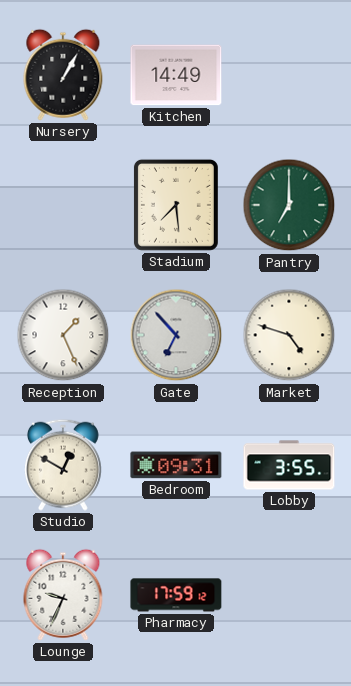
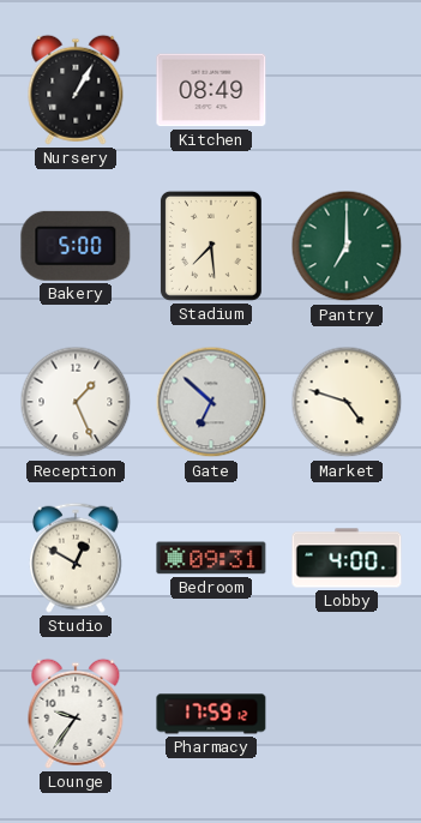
Kitchen: 14:49 -> 08:49 (211, 90)
Bakery: none -> 5:00 (76, 246)
Gate: 6:53 -> 6:52 (211, 402)
Lobby: 3:55 -> 4:00 (347, 558)
Lounge: 9:34 -> 9:36 (76, 714)
